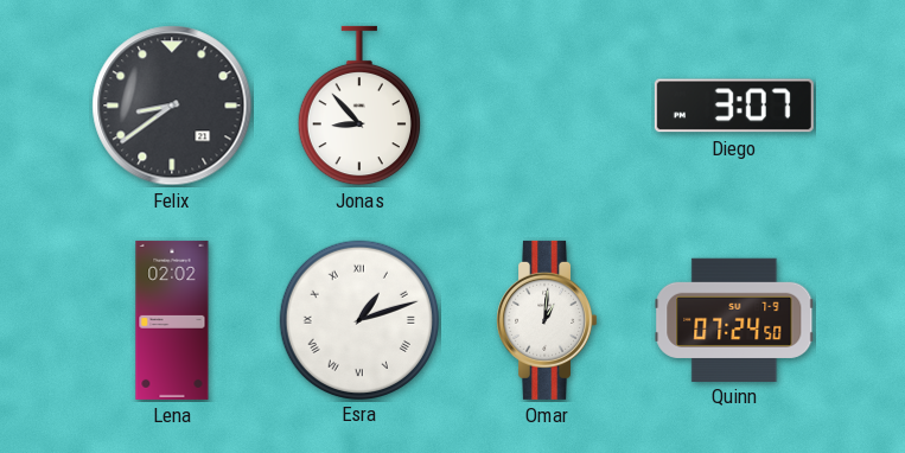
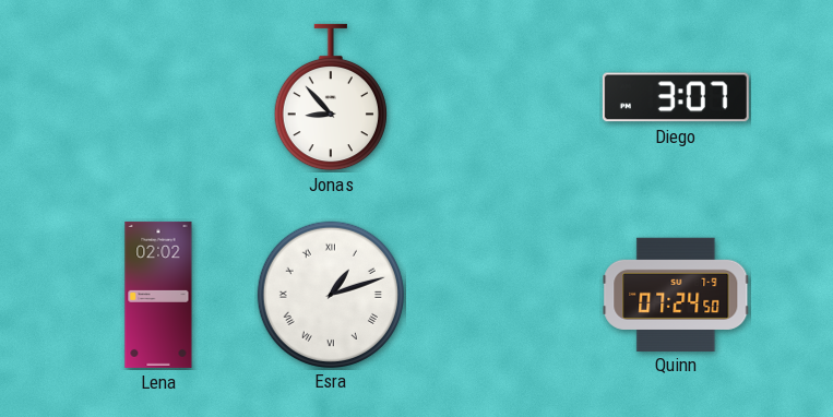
Felix: 8:39 -> none (172, 106)
Omar: 1:01 -> none (547, 320)
